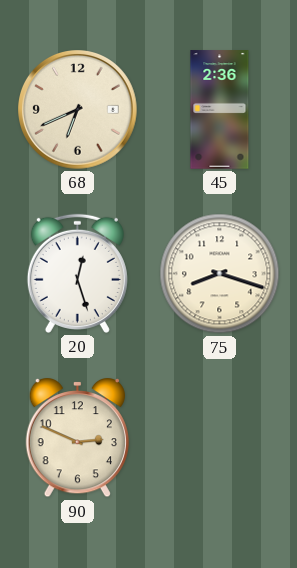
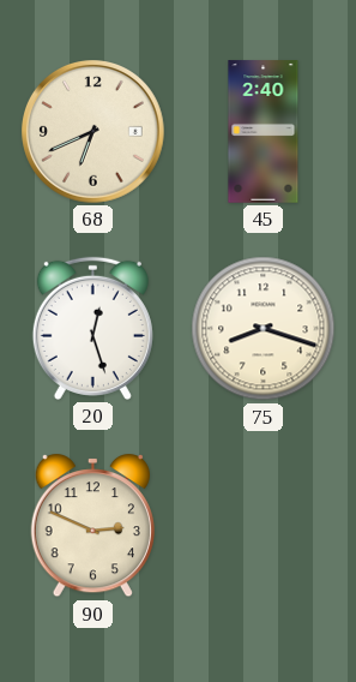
45: 2:36 -> 2:40 (264, 132)
